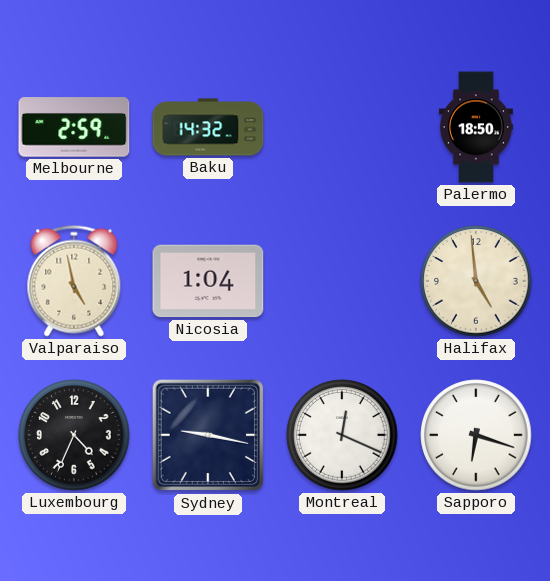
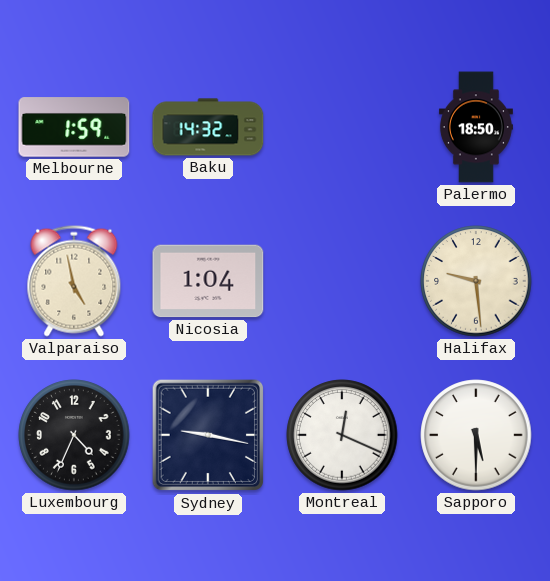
Melbourne: 2:59 -> 1:59 (74, 127)
Halifax: 4:59 -> 9:29 (476, 281)
Sapporo: 6:18 -> 5:30 (476, 435)
